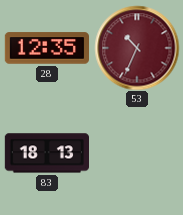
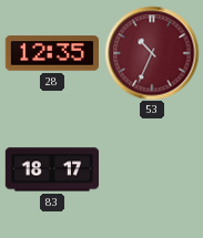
83: 18:13 -> 18:17 (51, 169)
